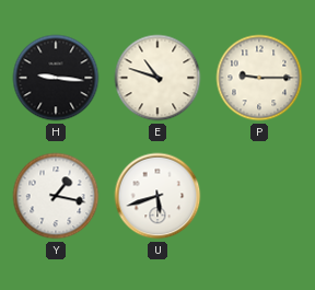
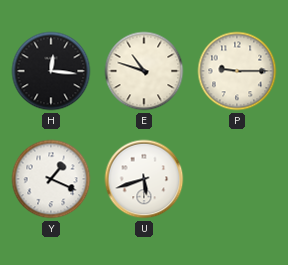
H: 9:16 -> 12:16 (51, 71)
Y: 1:17 -> 1:19 (51, 179)
